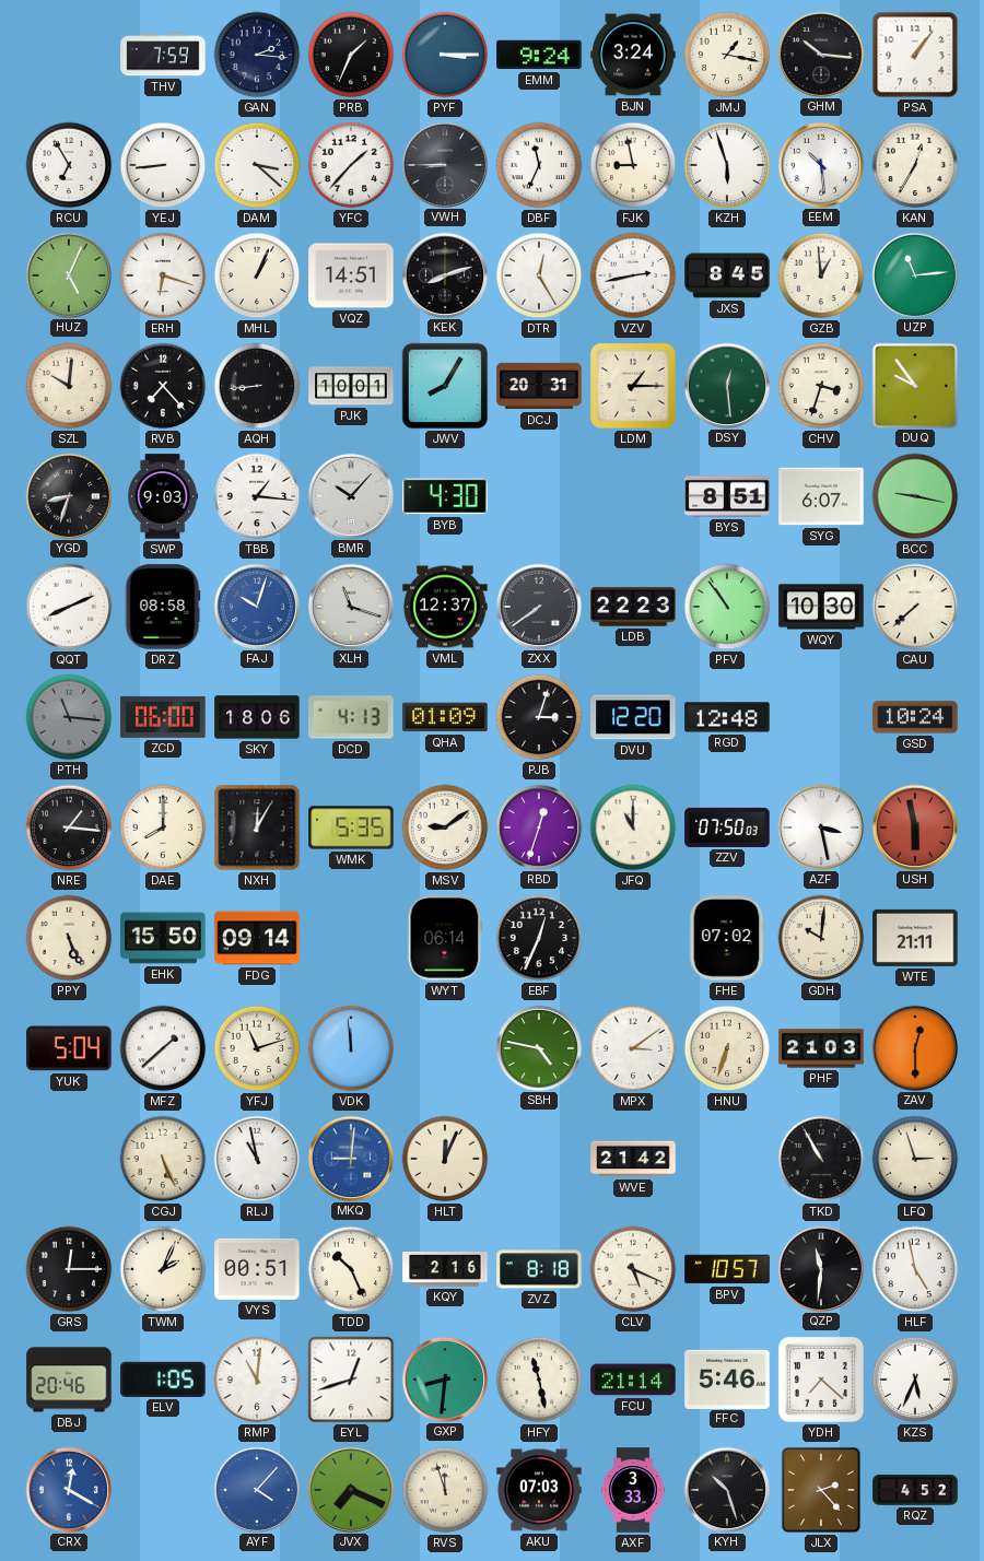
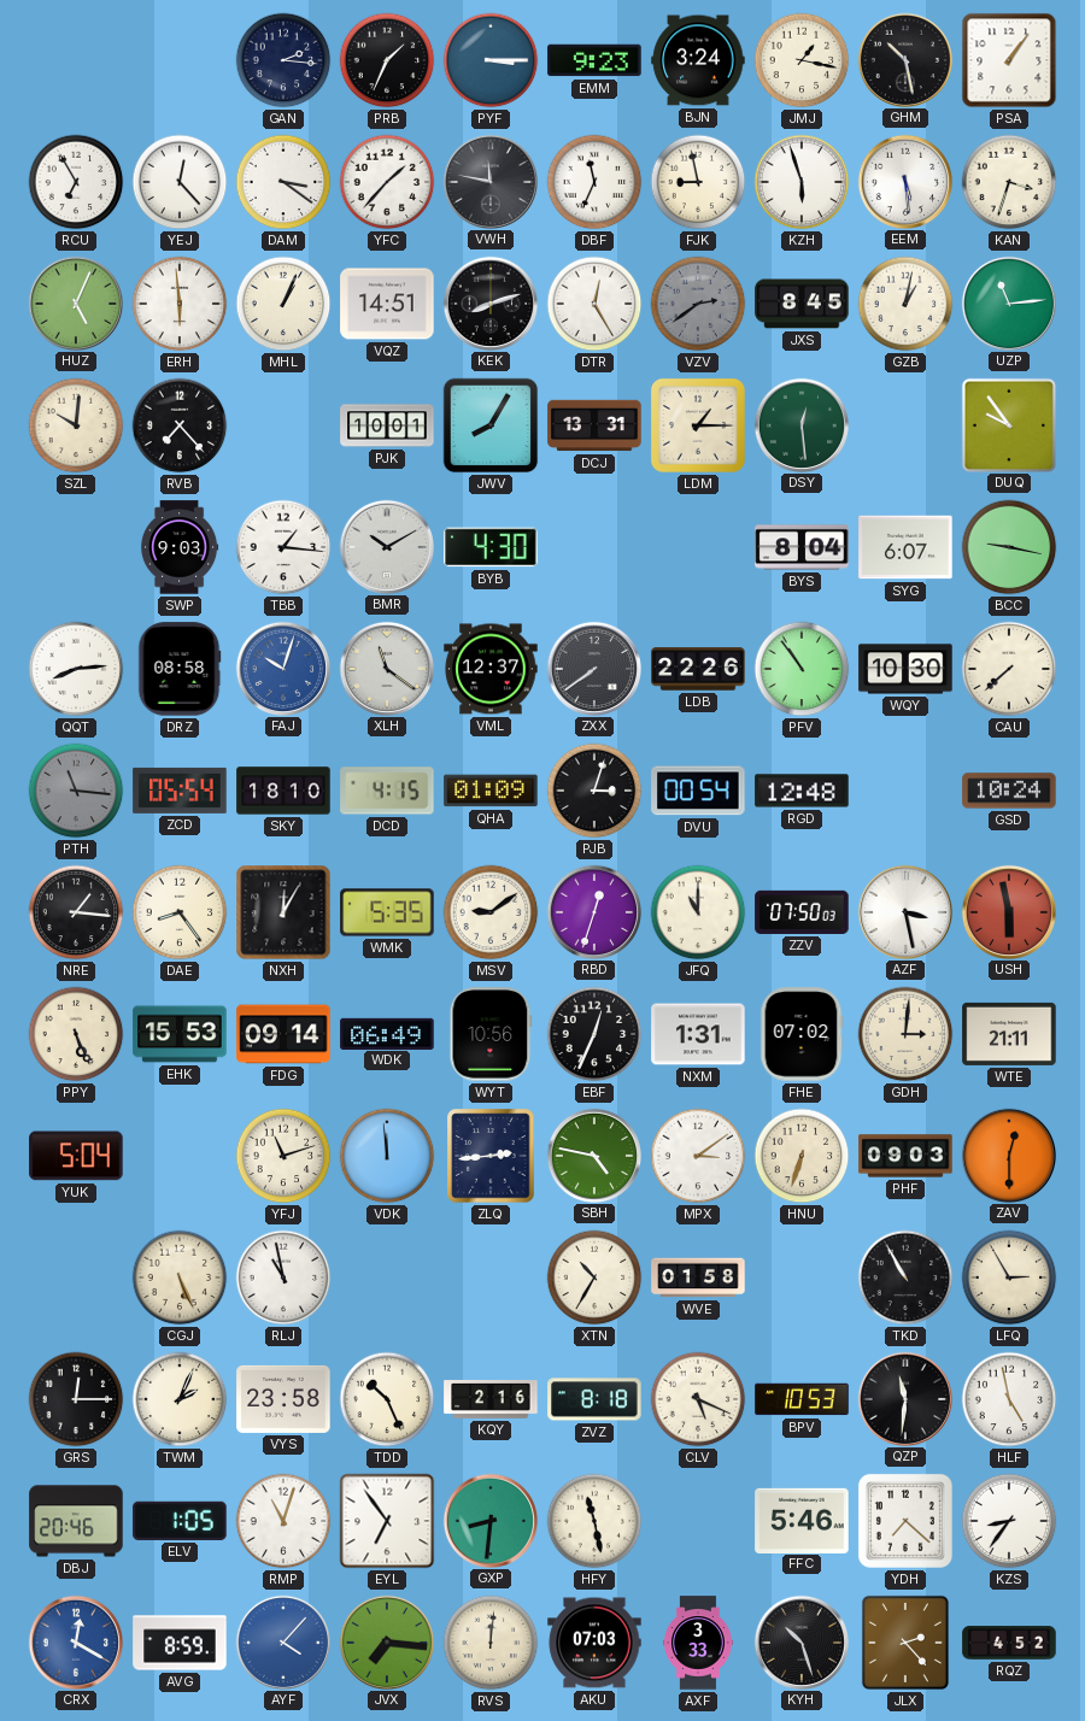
THV: 7:59 -> none (163, 55)
EMM: 9:24 -> 9:23 (594, 60)
GHM: 10:16 -> 10:28 (904, 59)
YEJ: 8:44 -> 12:23 (180, 182)
DAM: 3:22 -> 3:21 (283, 182)
VWH: 8:45 -> 11:47 (489, 181)
EEM: 10:29 -> 5:29 (904, 181)
KAN: 12:35 -> 3:33 (1009, 182)
ERH: 6:18 -> 5:59 (180, 304)
VZV: 2:43 -> 2:39 (698, 304)
VZV dial: white -> grey (698, 304)
GZB: 12:59 -> 1:02 (905, 304)
AQH: 8:44 -> none (257, 386)
DCJ: 20:31 -> 13:31 (594, 425)
CHV: 3:33 -> none (821, 386)
YGD: 8:33 -> none (68, 495)
BMR: 10:07 -> 10:10 (386, 546)
BYS: 8:51 -> 8:04 (802, 547)
QQT: 8:11 -> 8:14 (76, 669)
XLH: 11:18 -> 11:21 (386, 668)
LDB: 22:23 -> 22:26 (698, 669)
ZCD: 06:00 -> 05:54 (180, 791)
SKY: 18:06 -> 18:10 (283, 791)
DCD: 4:13 -> 4:15 (387, 791)
DVU: 12:20 -> 00:54 (698, 791)
DAE: 8:00 -> 8:24 (180, 912)
EHK: 15:50 -> 15:53 (180, 1034)
WDK: none -> 06:49 (387, 1033)
WYT: 06:14 -> 10:56 (491, 1034)
NXM: none -> 1:31 (698, 1034)
GDH: 10:01 -> 3:01 (905, 1034)
MFZ: 1:38 -> none (163, 1048)
ZLQ: none -> 2:44 (491, 1156)
PHF: 21:03 -> 09:03 (905, 1156)
MKQ: 9:01 -> none (350, 1158)
HLT: 12:04 -> none (445, 1159)
XTN: none -> 10:35 (594, 1277)
WVE: 21:42 -> 01:58 (698, 1277)
LFQ: 2:57 -> 2:55 (1009, 1277)
VYS: 00:51 -> 23:58 (283, 1399)
BPV: 10:57 -> 10:53 (802, 1399)
RMP: 11:01 -> 11:03 (283, 1521)
EYL: 12:42 -> 6:54 (387, 1521)
FCU: 21:14 -> none (633, 1380)
KZS: 5:34 -> 8:36 (1009, 1521)
AVG: none -> 8:59 (180, 1643)
JVX: 7:19 -> 7:16 (386, 1641)
RVS: 11:57 -> 12:01 (491, 1643)
